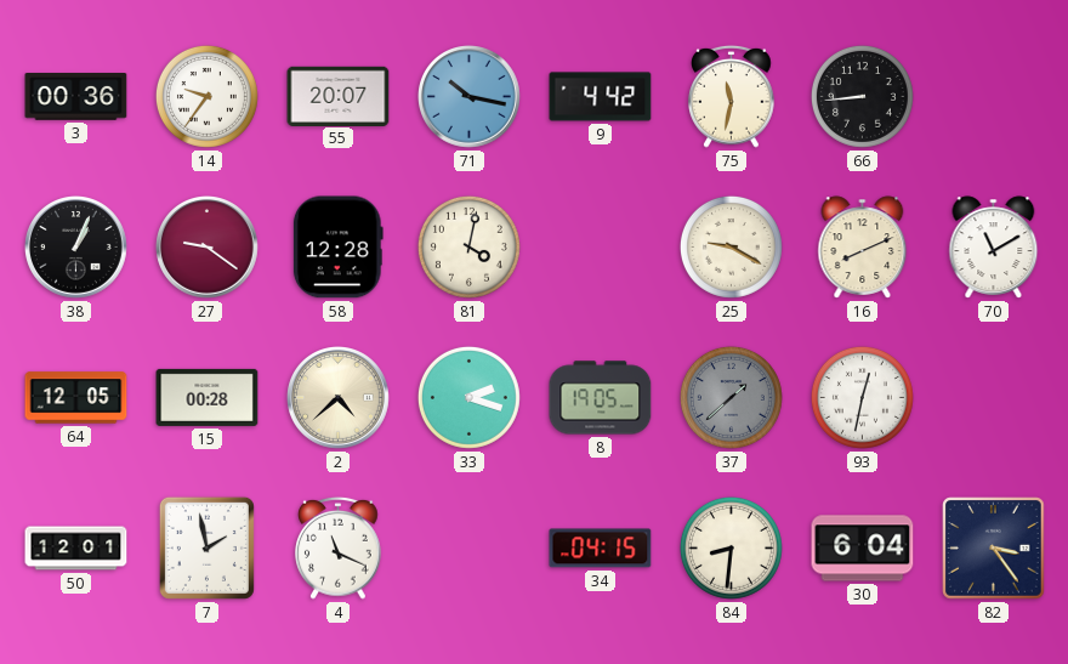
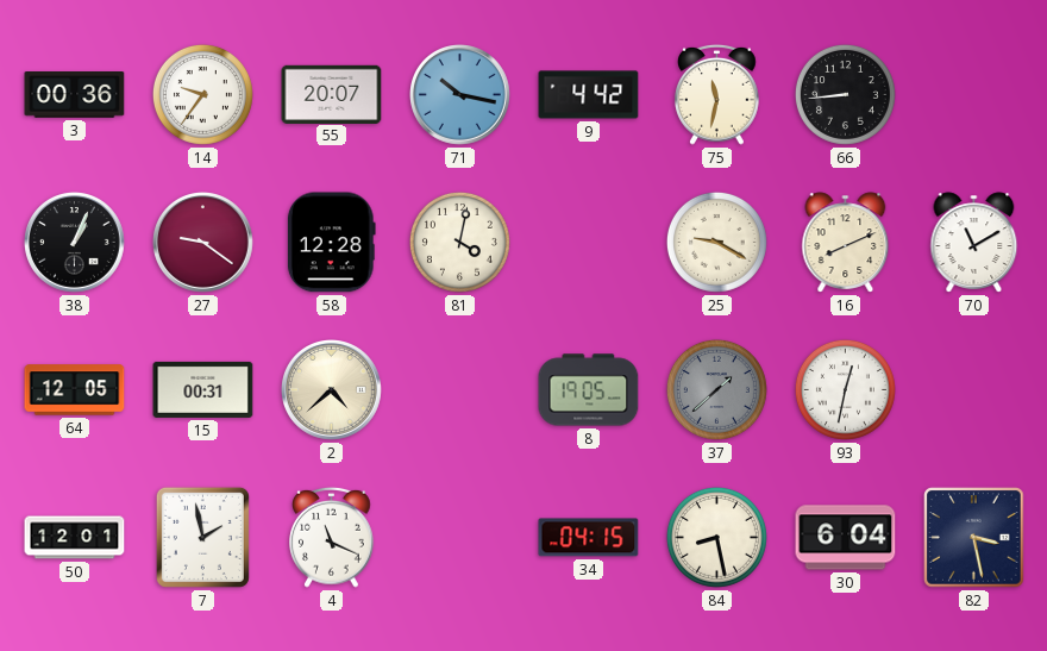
15: 00:28 -> 00:31 (203, 389)
33: 2:18 -> none (468, 397)
84: 8:31 -> 8:28 (716, 537)
82: 3:24 -> 3:28 (974, 538)
